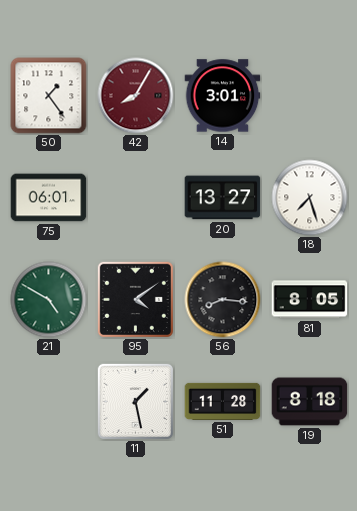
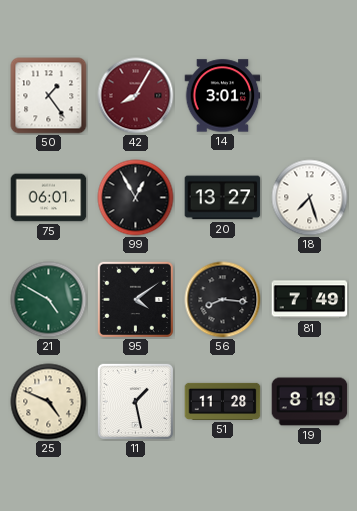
99: none -> 12:55 (136, 198)
81: 8:05 -> 7:49 (310, 300)
25: none -> 4:49 (49, 402)
19: 8:18 -> 8:19 (310, 402)
